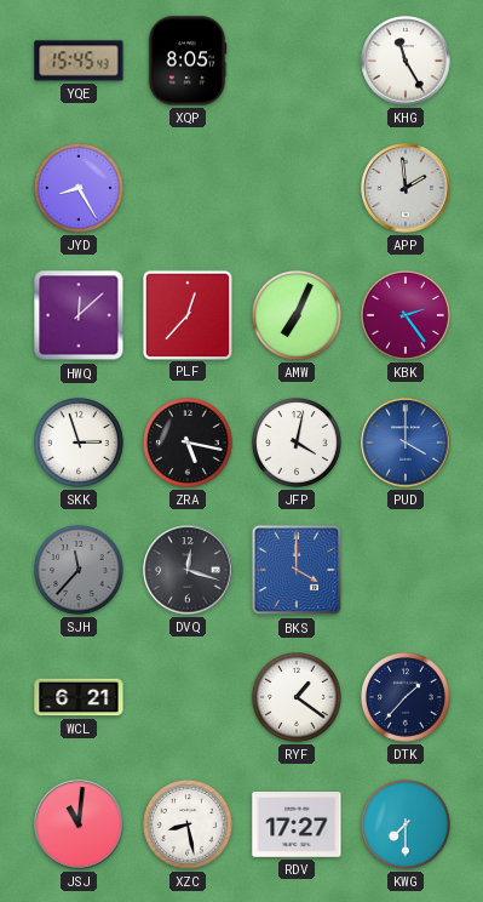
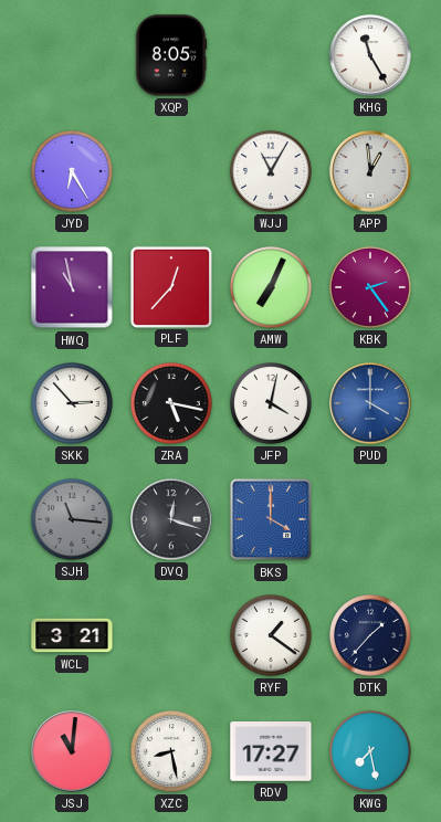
YQE: 15:45 -> none (79, 61)
JYD: 8:25 -> 6:25 (73, 172)
WJJ: none -> 11:05 (272, 172)
APP: 1:59 -> 12:59 (370, 171)
HWQ: 12:08 -> 10:58 (72, 287)
SKK: 2:57 -> 2:53 (73, 404)
SJH: 11:37 -> 11:16 (73, 520)
WCL: 6:21 -> 3:21 (72, 635)
KWG: 7:30 -> 7:28 (371, 752)
